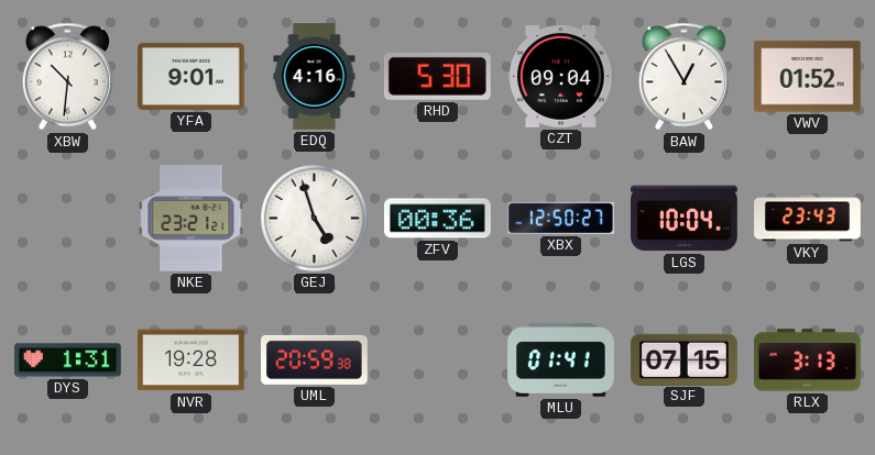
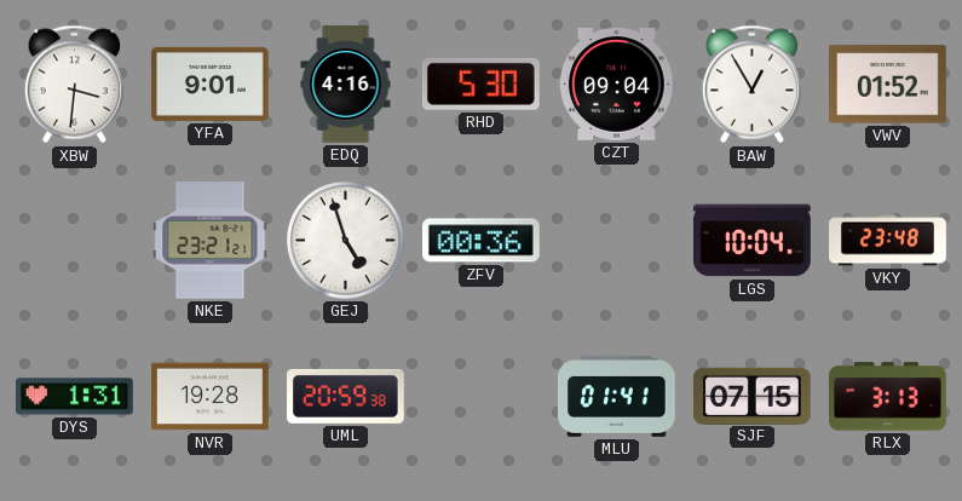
XBW: 10:31 -> 3:31 (74, 85)
XBX: 12:50 -> none (561, 218)
VKY: 23:43 -> 23:48 (888, 241)
